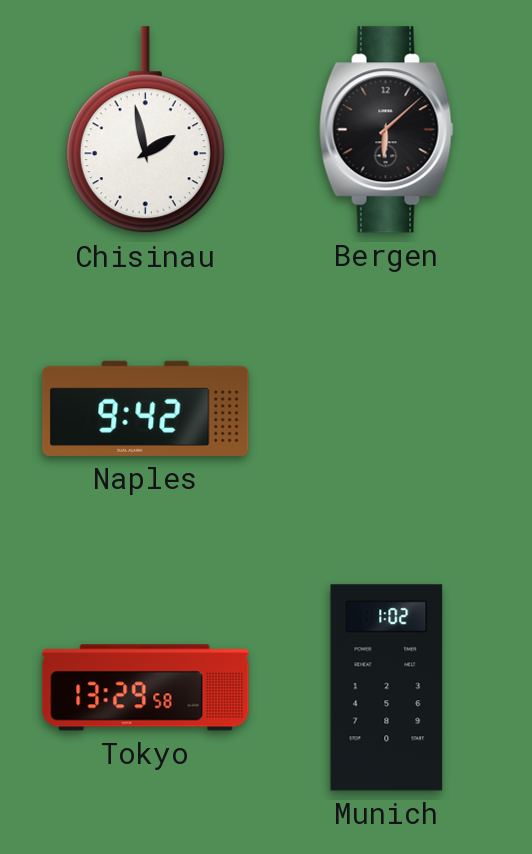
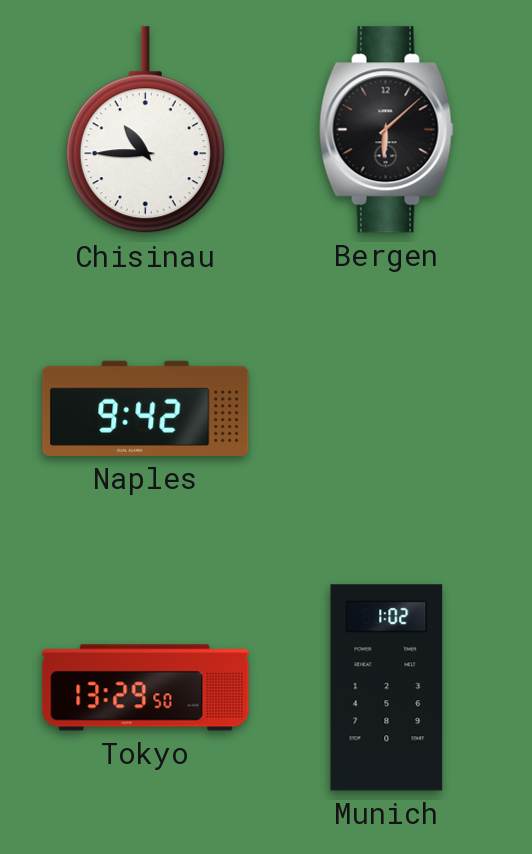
Chisinau: 1:58 -> 10:45 (145, 130)
Tokyo: 13:29:58 -> 13:29:50 (146, 688)
